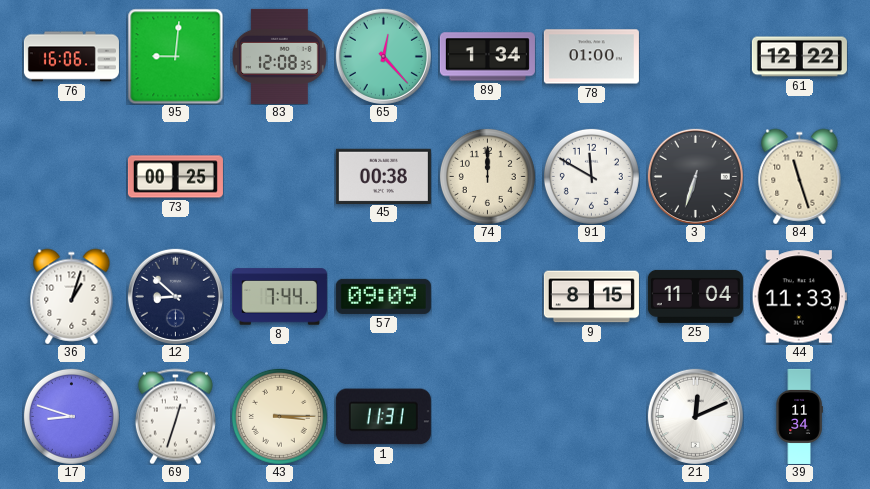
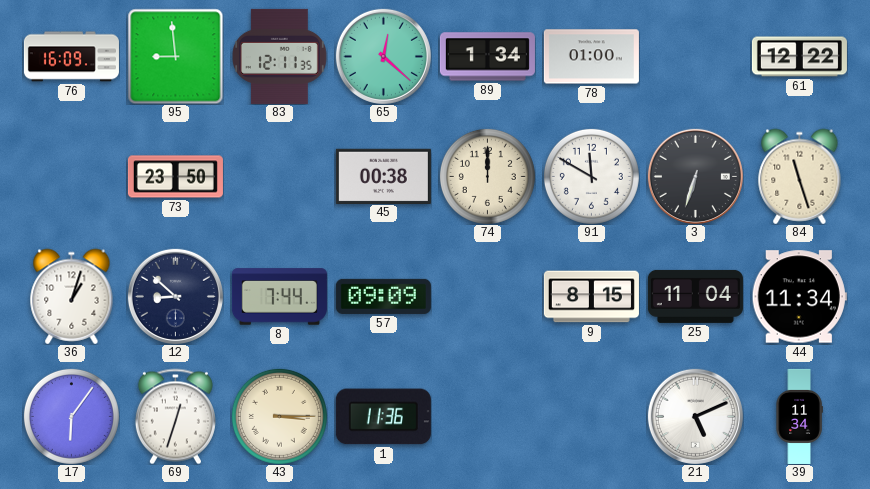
76: 16:06 -> 16:09 (71, 57)
95: 9:01 -> 8:59 (175, 56)
83: 12:08 -> 12:11 (279, 56)
65: 12:23 -> 12:22 (383, 56)
73: 00:25 -> 23:50 (175, 177)
44: 11:33 -> 11:34 (799, 297)
17: 8:48 -> 6:06 (71, 416)
1: 11:31 -> 11:36 (383, 417)
21: 12:11 -> 5:11 (695, 416)
